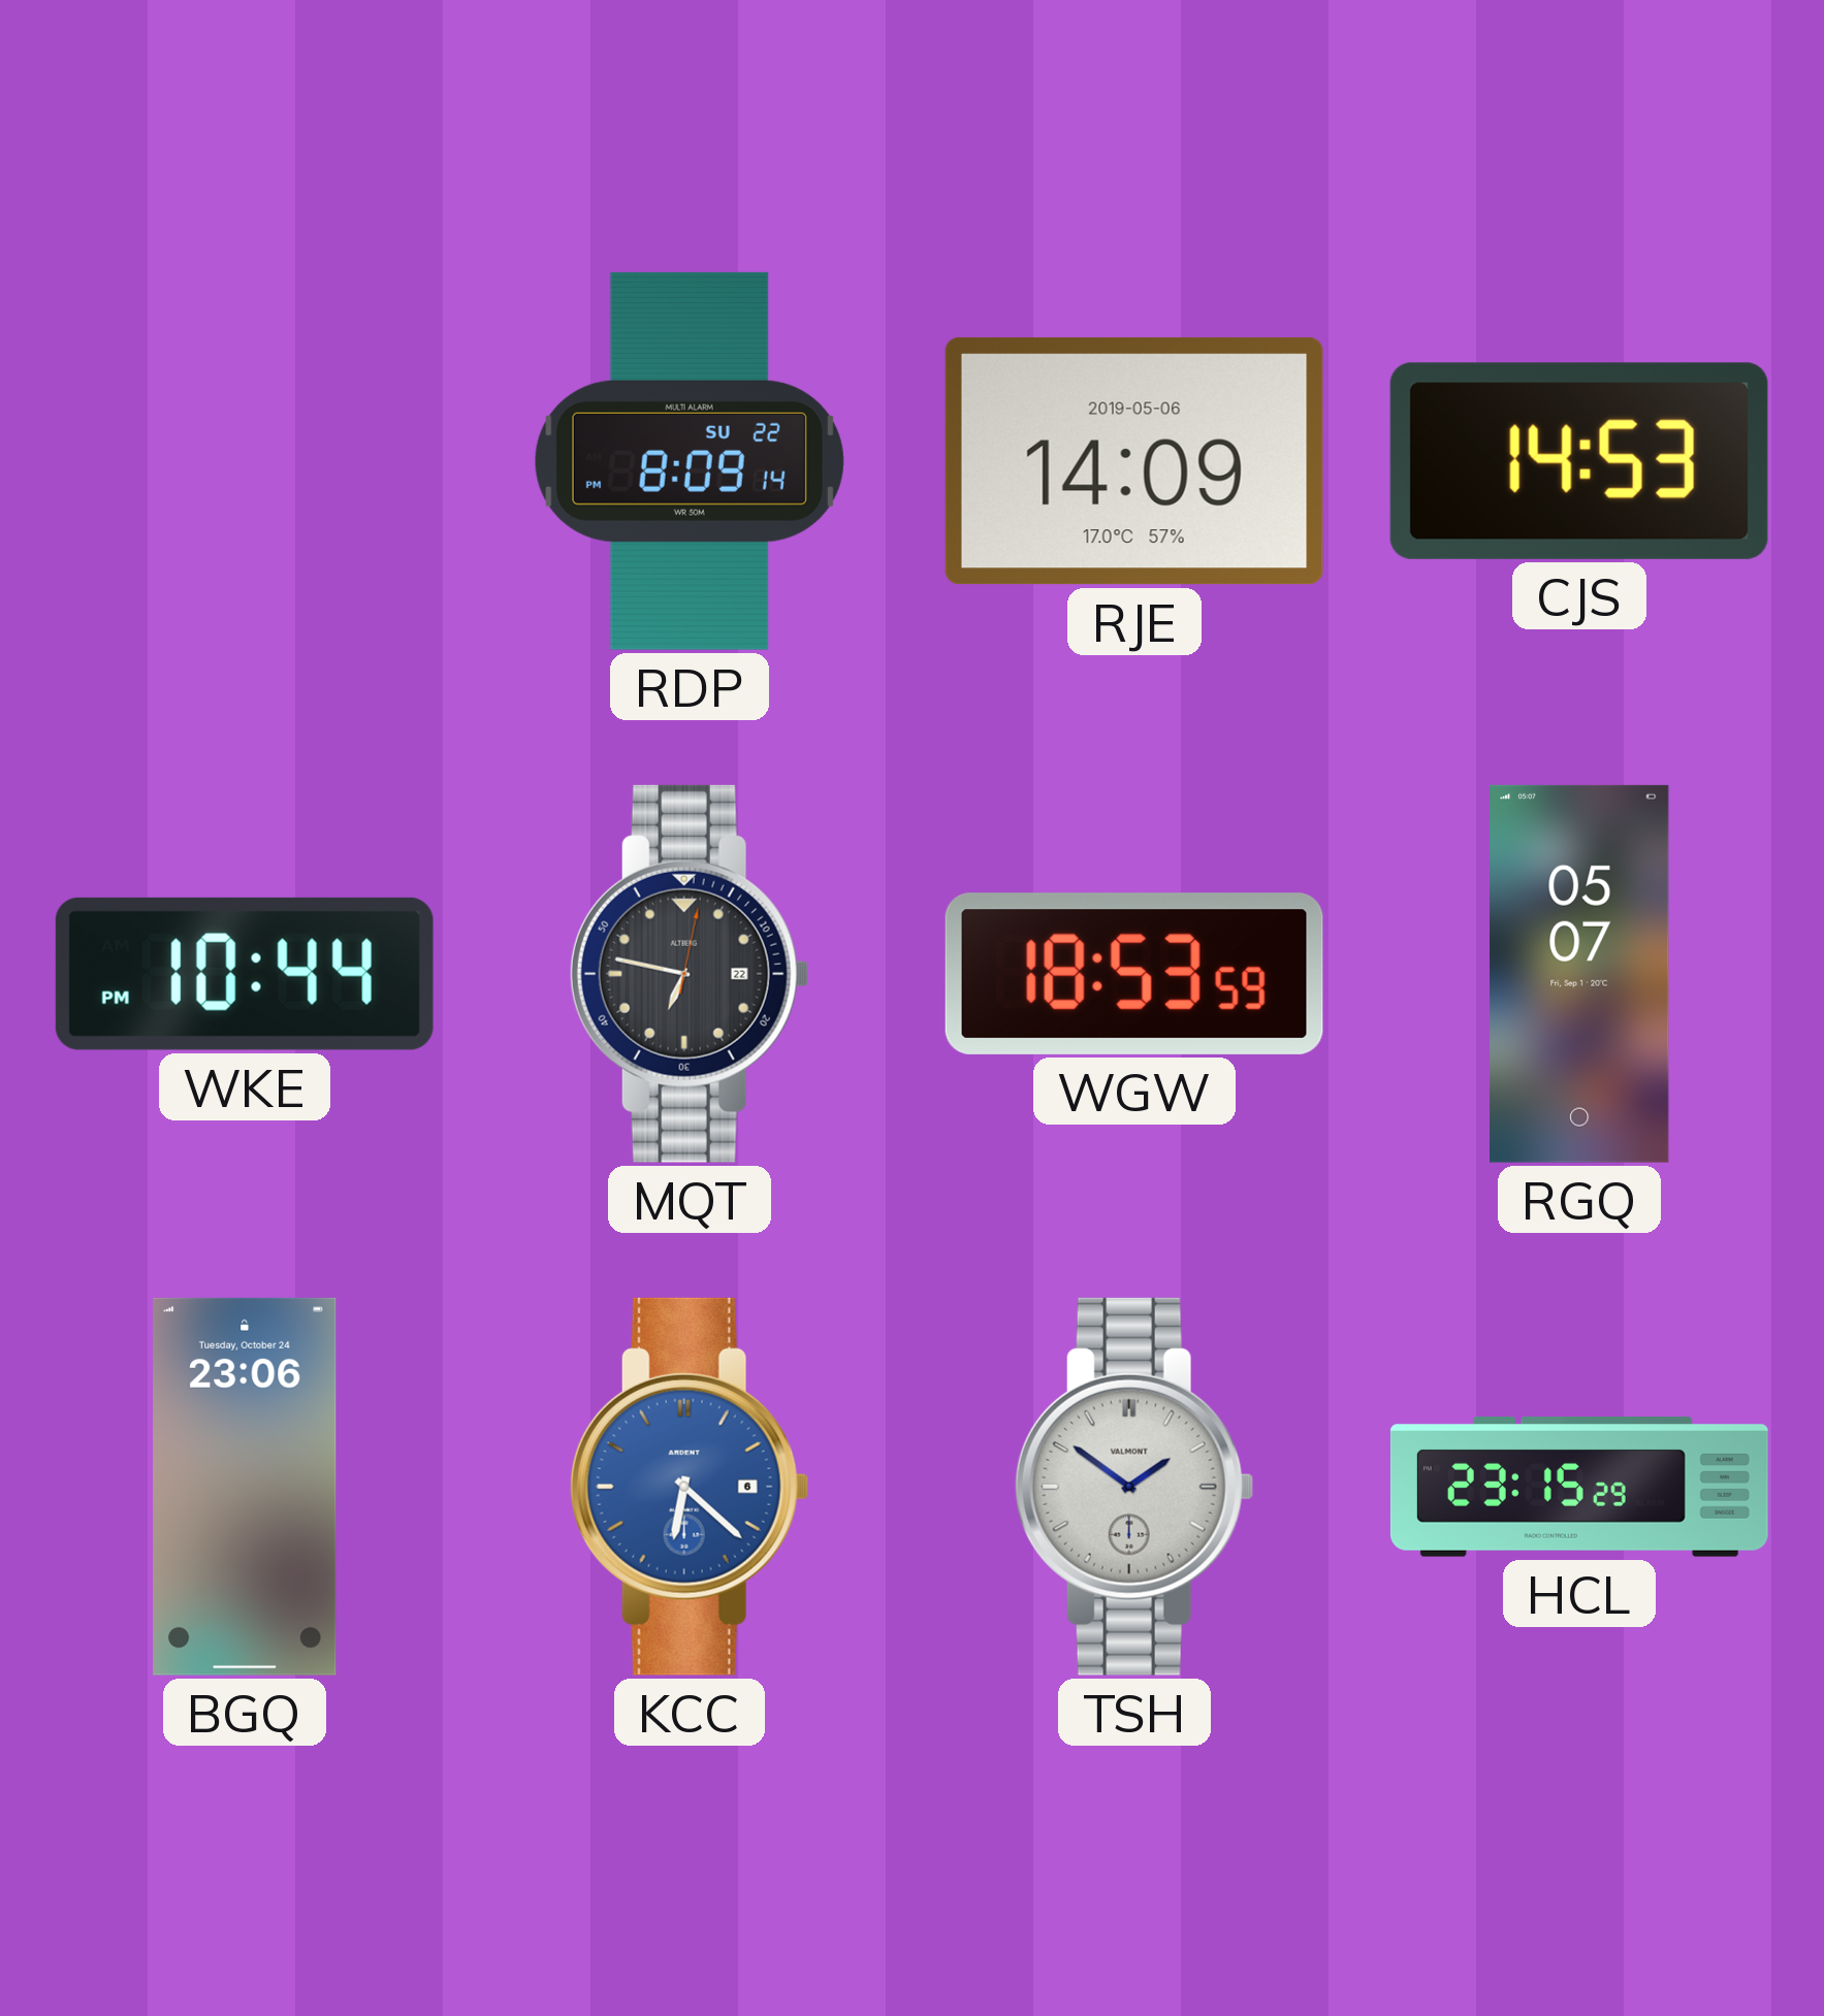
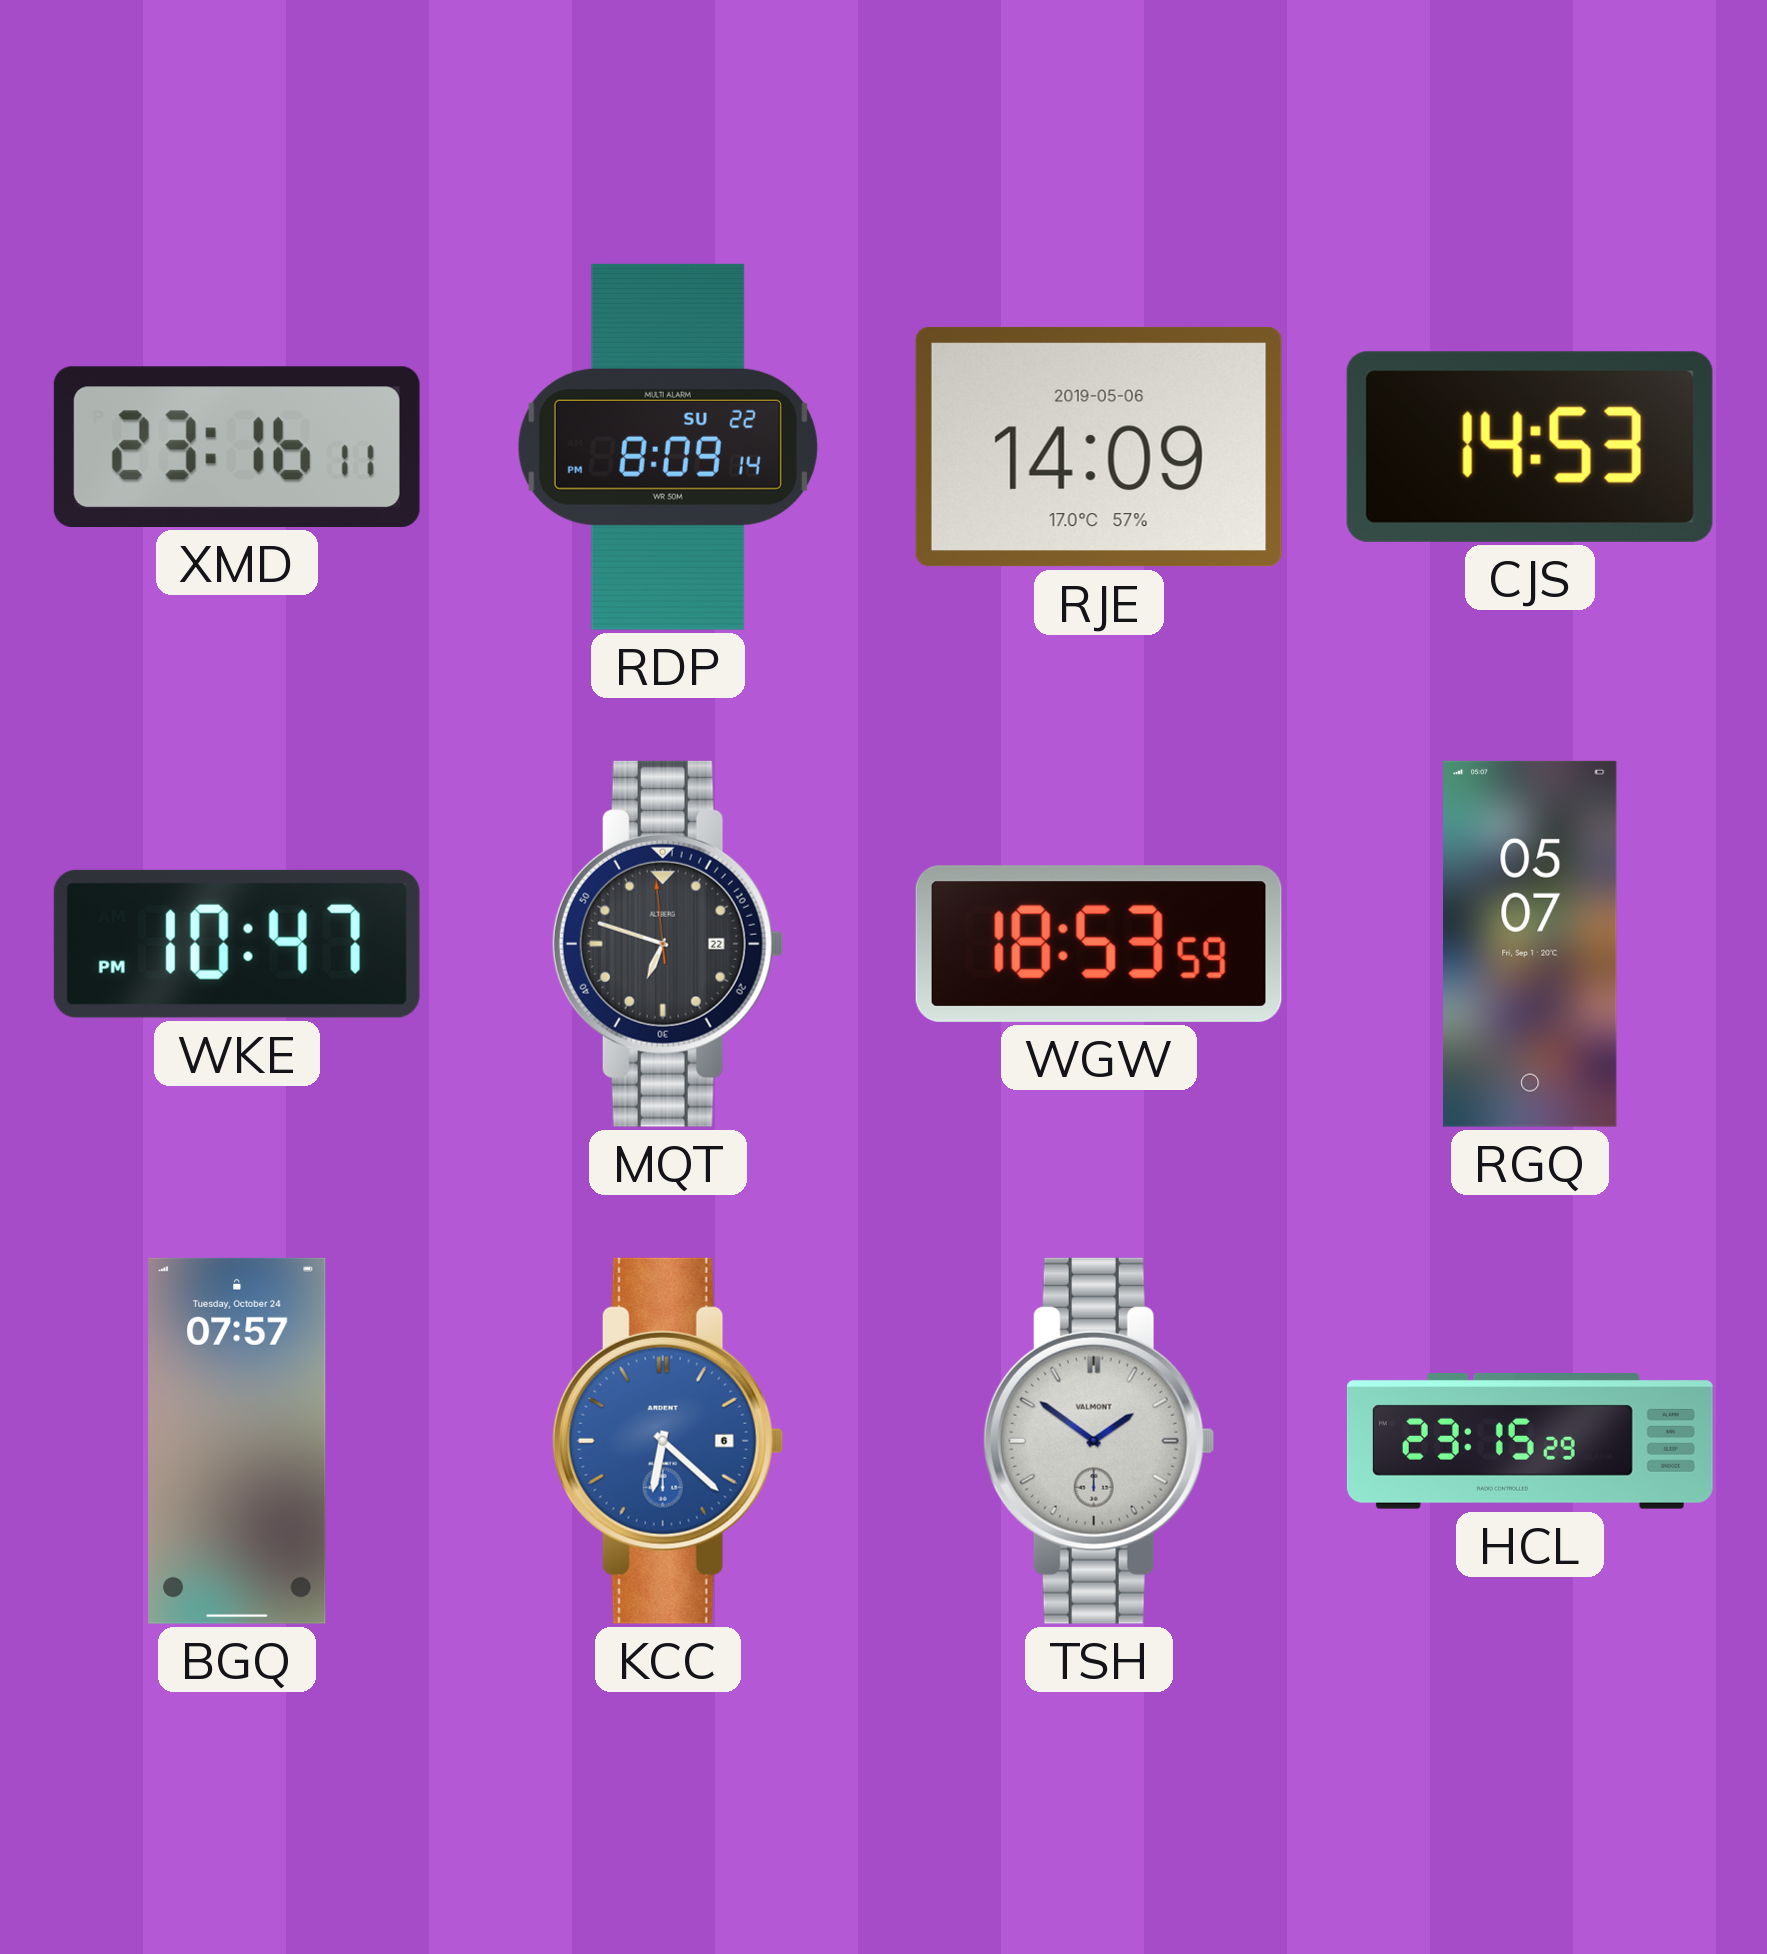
XMD: none -> 23:16 (237, 447)
WKE: 10:44 -> 10:47 (237, 944)
MQT: 6:47:02 -> 6:47:59 (668, 944)
BGQ: 23:06 -> 07:57 (237, 1441)
